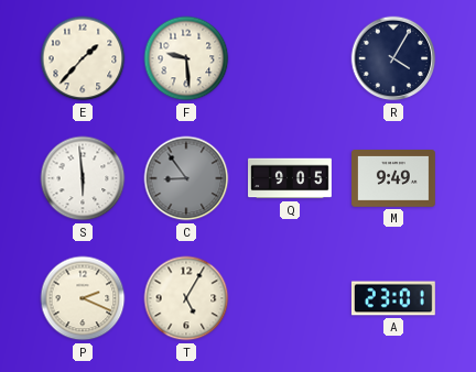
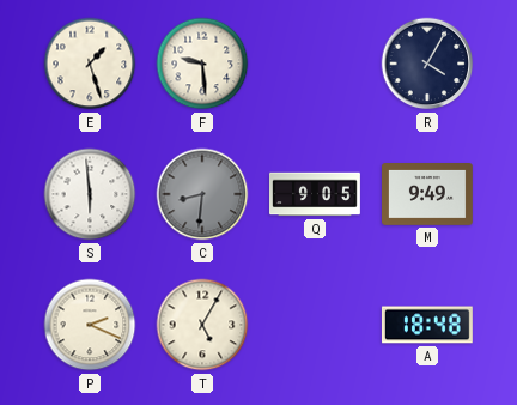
E: 1:37 -> 1:27 (90, 64)
C: 8:54 -> 8:31 (202, 194)
A: 23:01 -> 18:48 (427, 325)
